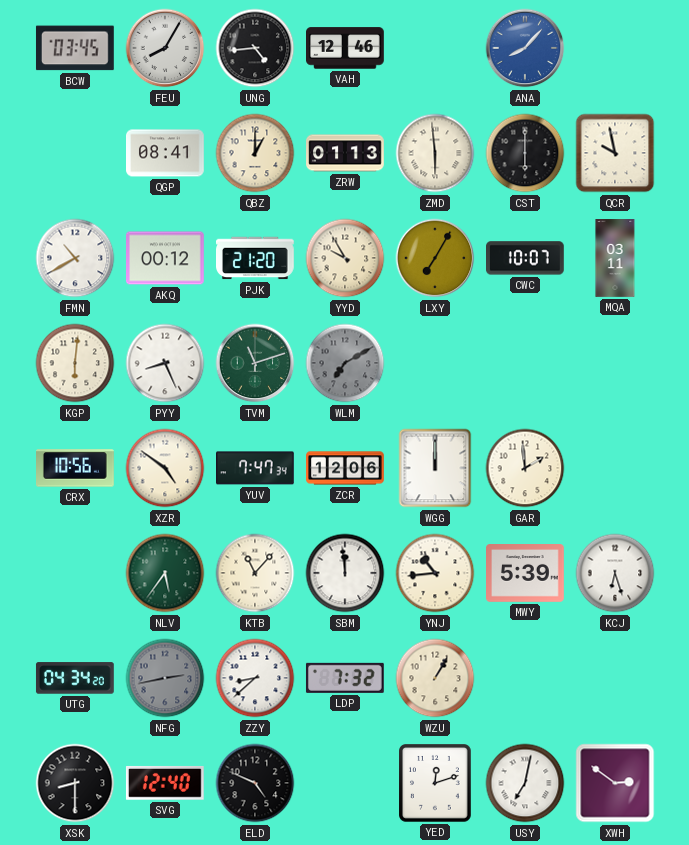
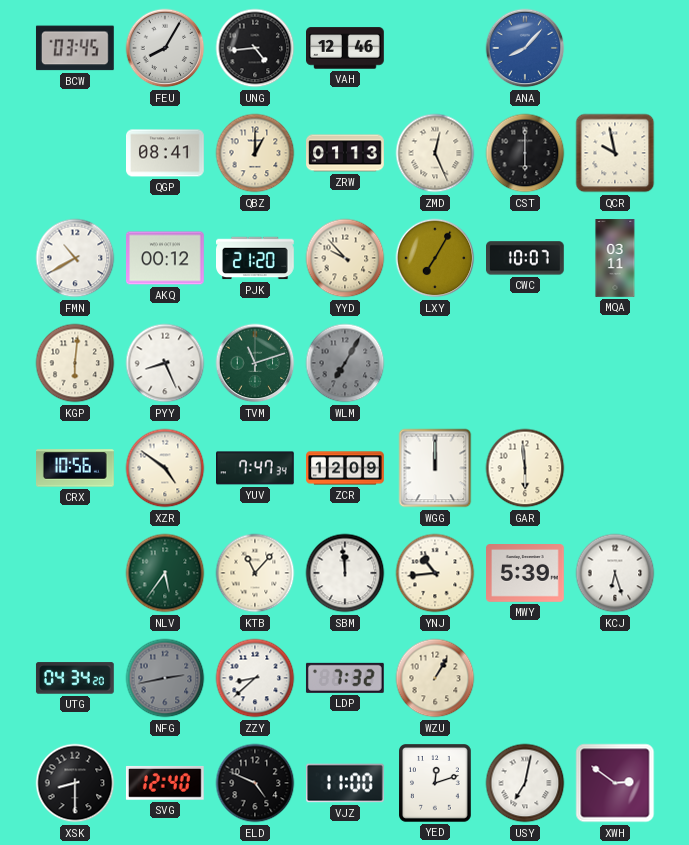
ZMD: 5:59 -> 12:26 (435, 153)
YYD: 9:55 -> 9:53 (345, 258)
WLM: 7:10 -> 7:05 (345, 363)
ZCR: 12:06 -> 12:09 (345, 468)
GAR: 1:59 -> 5:59 (525, 468)
VJZ: none -> 11:00 (346, 783)
